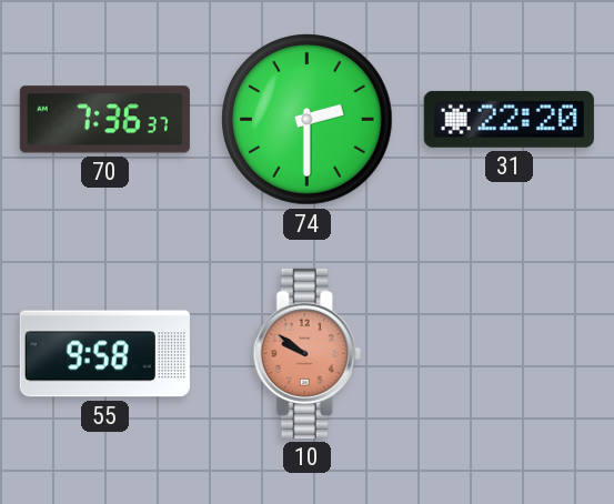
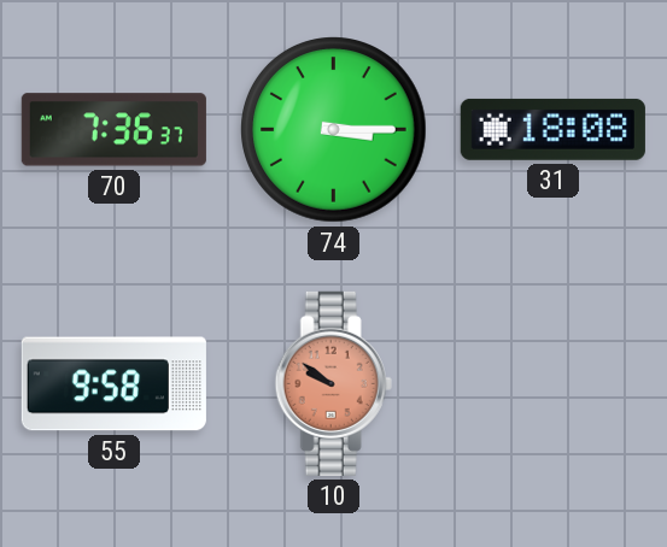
74: 2:30 -> 3:15 (334, 130)
31: 22:20 -> 18:08 (552, 129)
